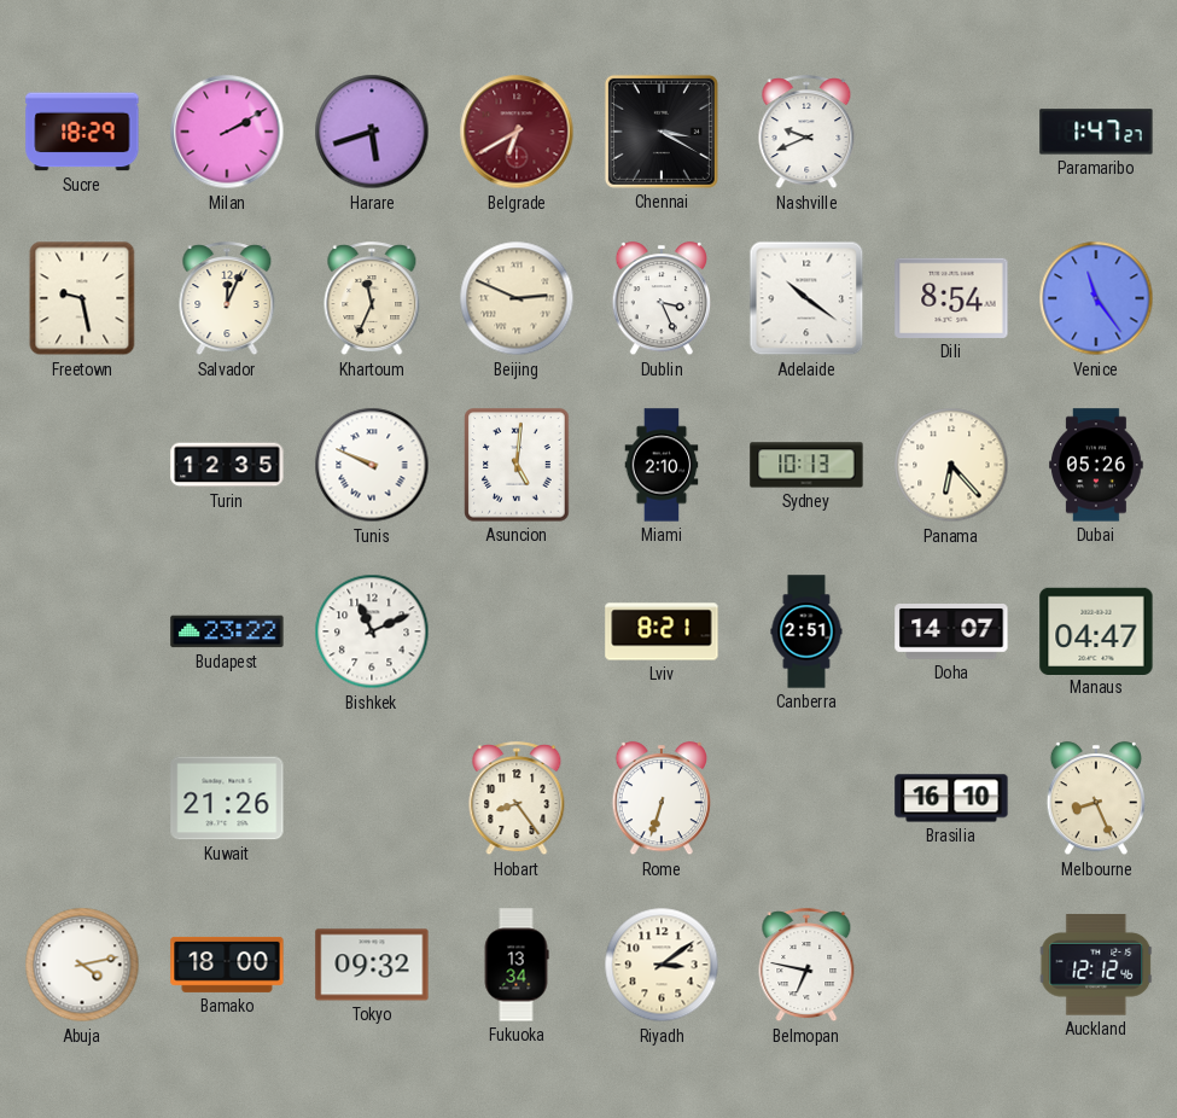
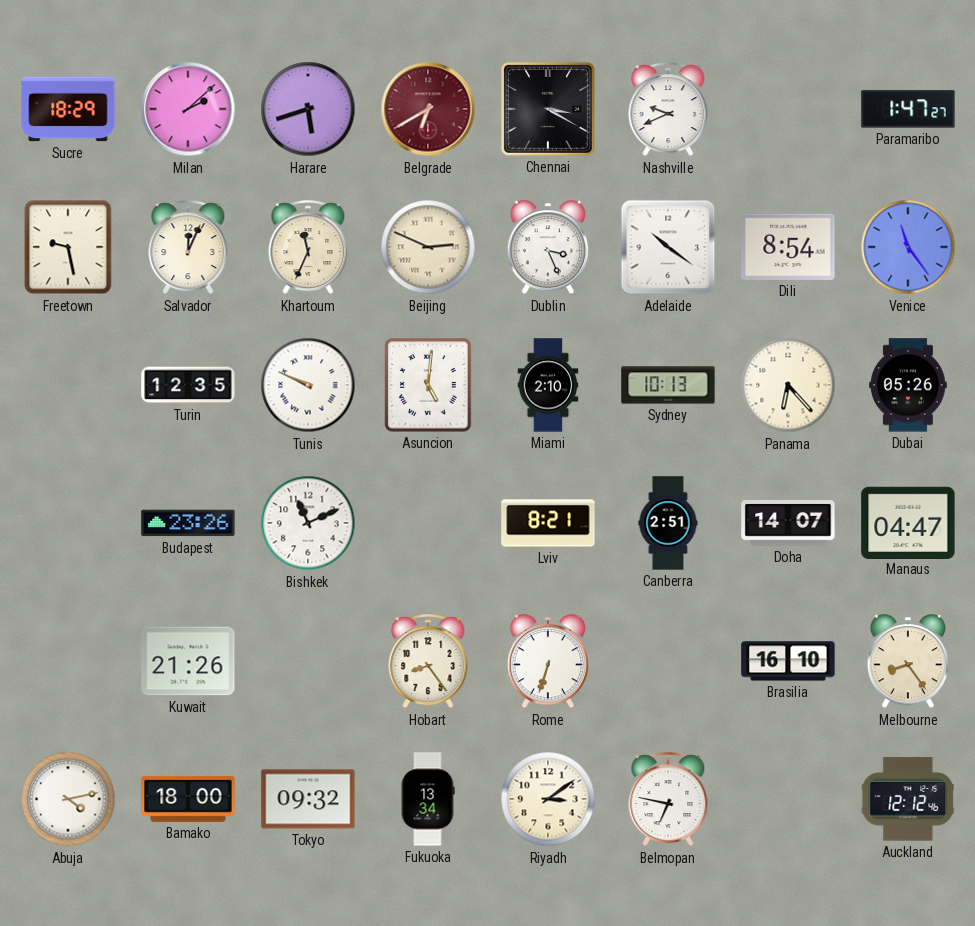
Milan: 2:10 -> 2:08 (188, 109)
Budapest: 23:22 -> 23:26 (188, 523)
Melbourne: 8:26 -> 8:24 (907, 662)
